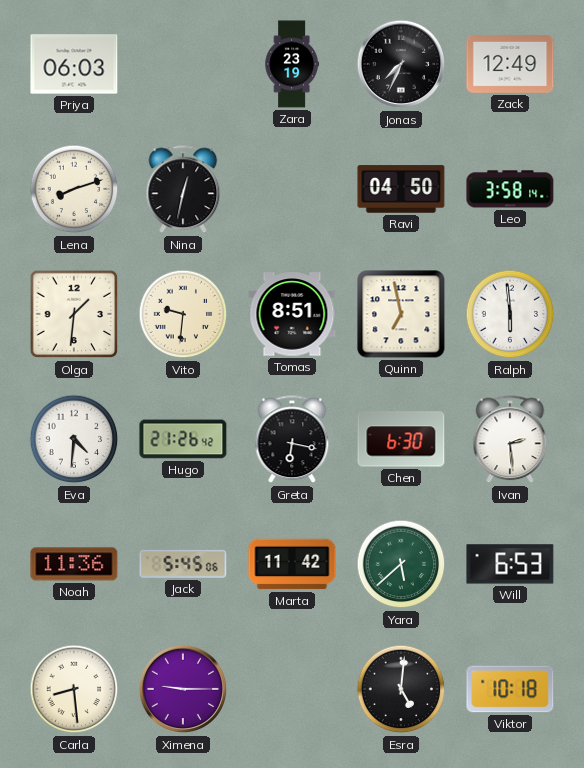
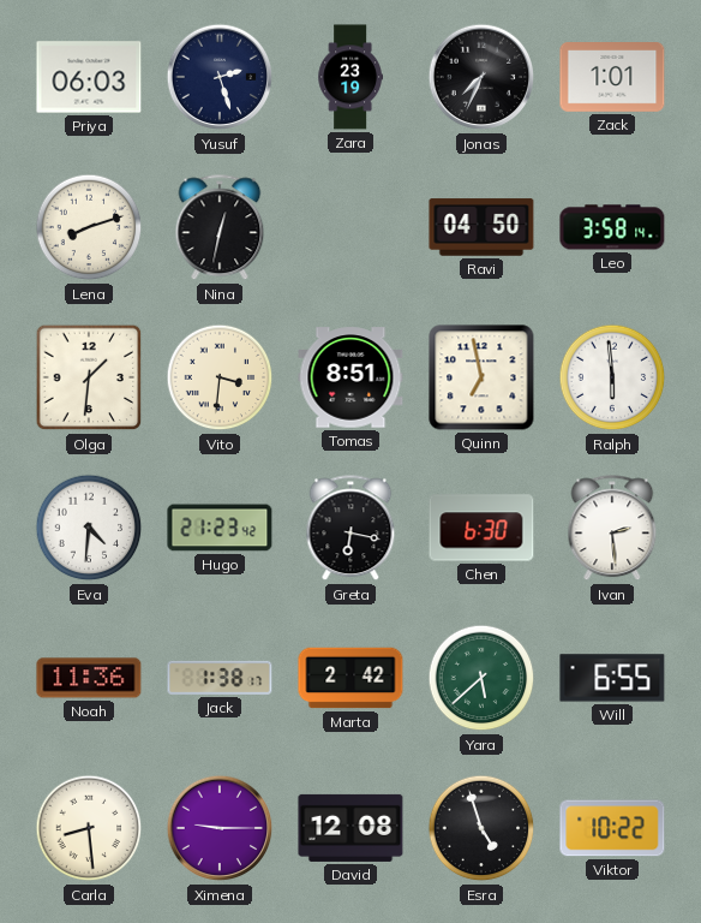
Yusuf: none -> 2:27 (220, 77)
Zack: 12:49 -> 1:01 (612, 78)
Vito: 9:31 -> 3:31 (220, 377)
Hugo: 21:26 -> 21:23 (220, 528)
Jack: 5:45 -> 1:38 (220, 678)
Marta: 11:42 -> 2:42 (350, 678)
Will: 6:53 -> 6:55 (612, 678)
David: none -> 12:08 (350, 828)
Esra: 5:01 -> 4:57 (481, 828)
Viktor: 10:18 -> 10:22 (612, 828)
